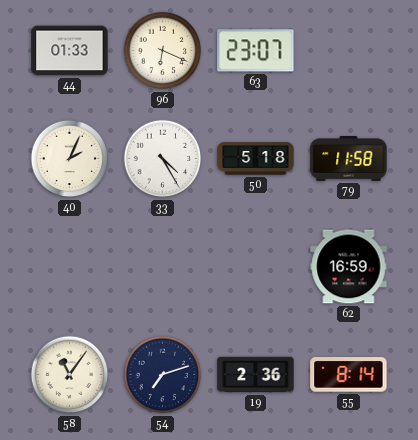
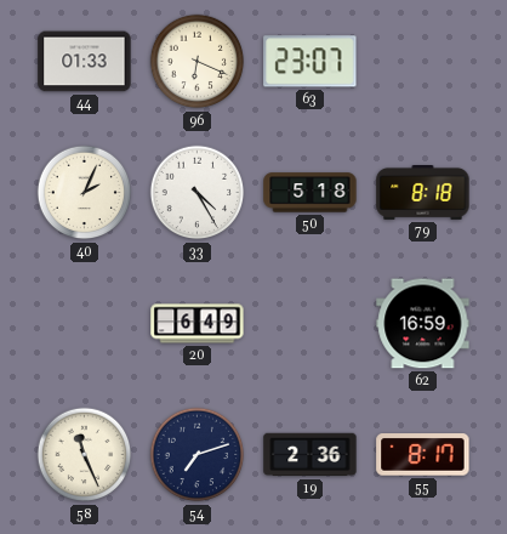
79: 11:58 -> 8:18 (423, 193)
20: none -> 6:49 (198, 324)
58: 11:06 -> 11:26 (85, 455)
55: 8:14 -> 8:17 (423, 455)
